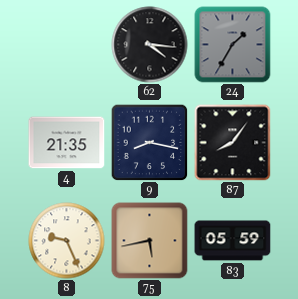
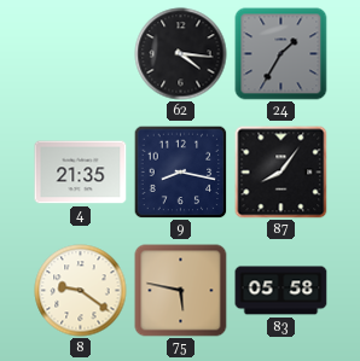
8: 9:26 -> 9:21 (81, 291)
75: 5:43 -> 5:47 (181, 291)
83: 05:59 -> 05:58 (281, 291)
